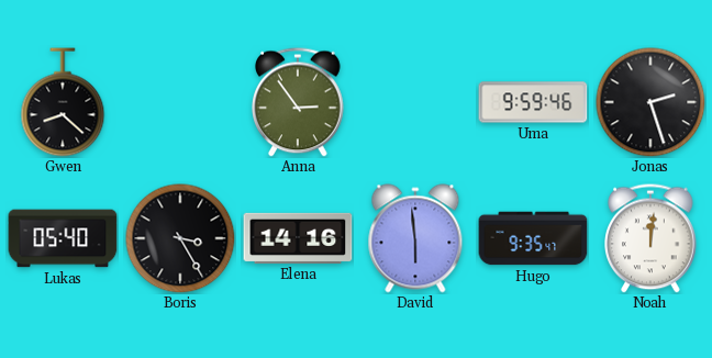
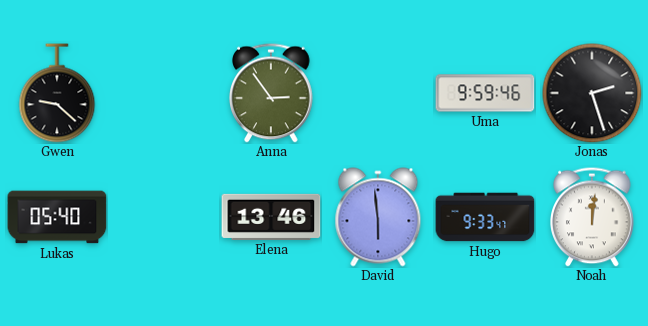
Gwen: 8:22 -> 9:22 (57, 93)
Boris: 3:25 -> none (180, 238)
Elena: 14:16 -> 13:46 (271, 217)
Hugo: 9:35 -> 9:33 (485, 217)
